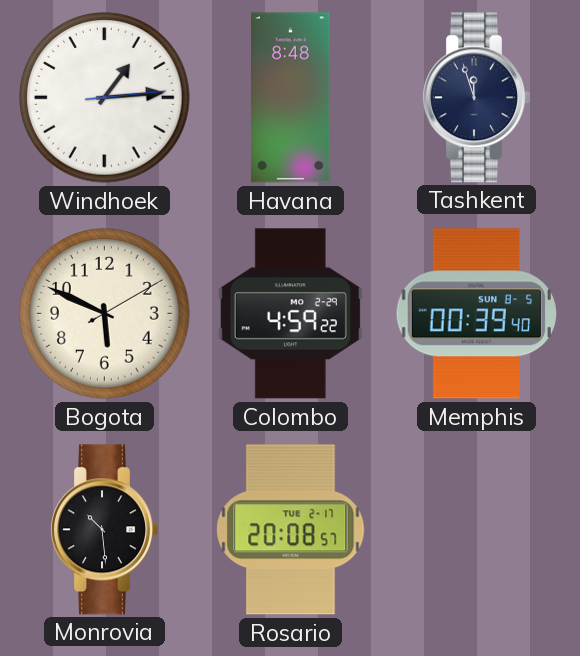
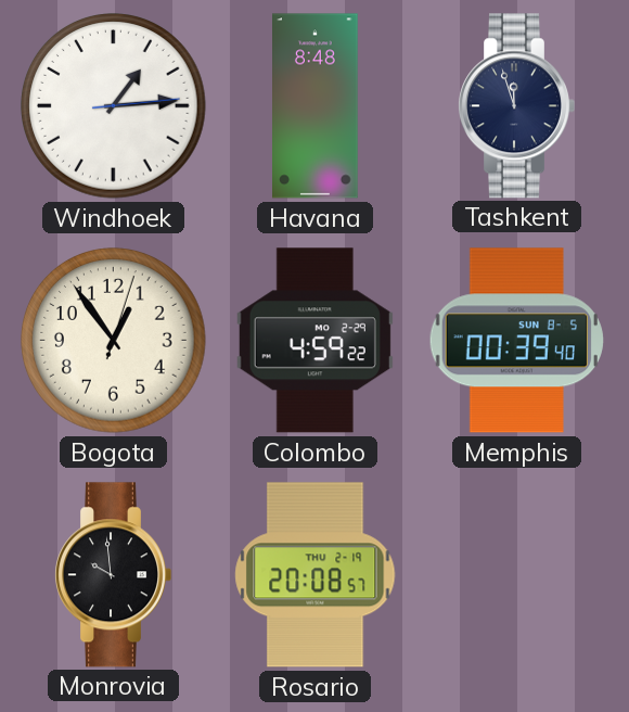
Bogota: 5:49 -> 12:54 (114, 341)
Monrovia: 10:29 -> 9:59 (113, 575)
Rosario date: TUE 2-17 -> THU 2-19 (316, 575)
